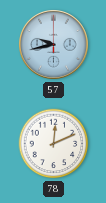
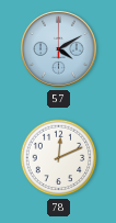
57: 9:43 -> 4:10 (59, 49)
